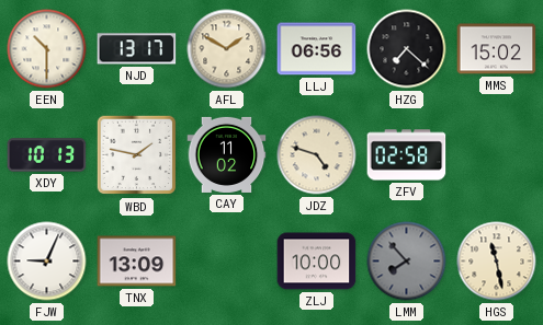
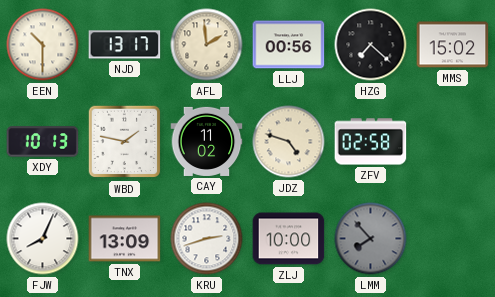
AFL: 1:50 -> 1:59 (207, 45)
LLJ: 06:56 -> 00:56 (289, 45)
FJW: 9:04 -> 8:04 (43, 239)
KRU: none -> 2:42 (207, 239)
HGS: 11:28 -> none (497, 262)
